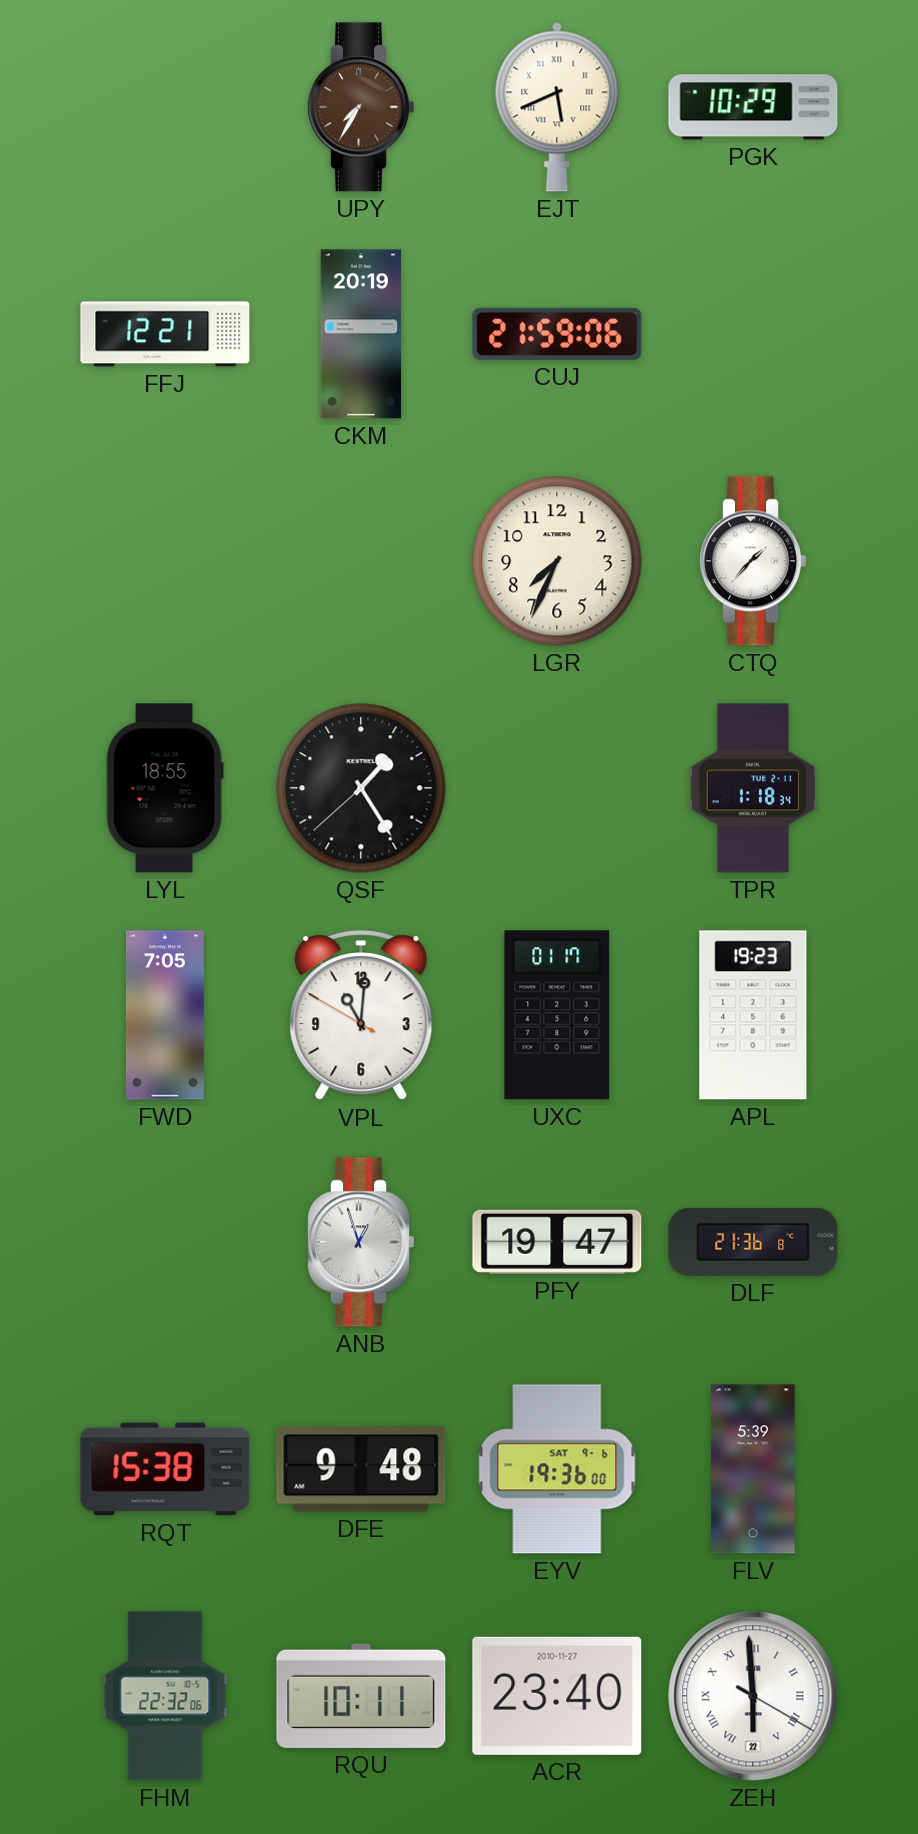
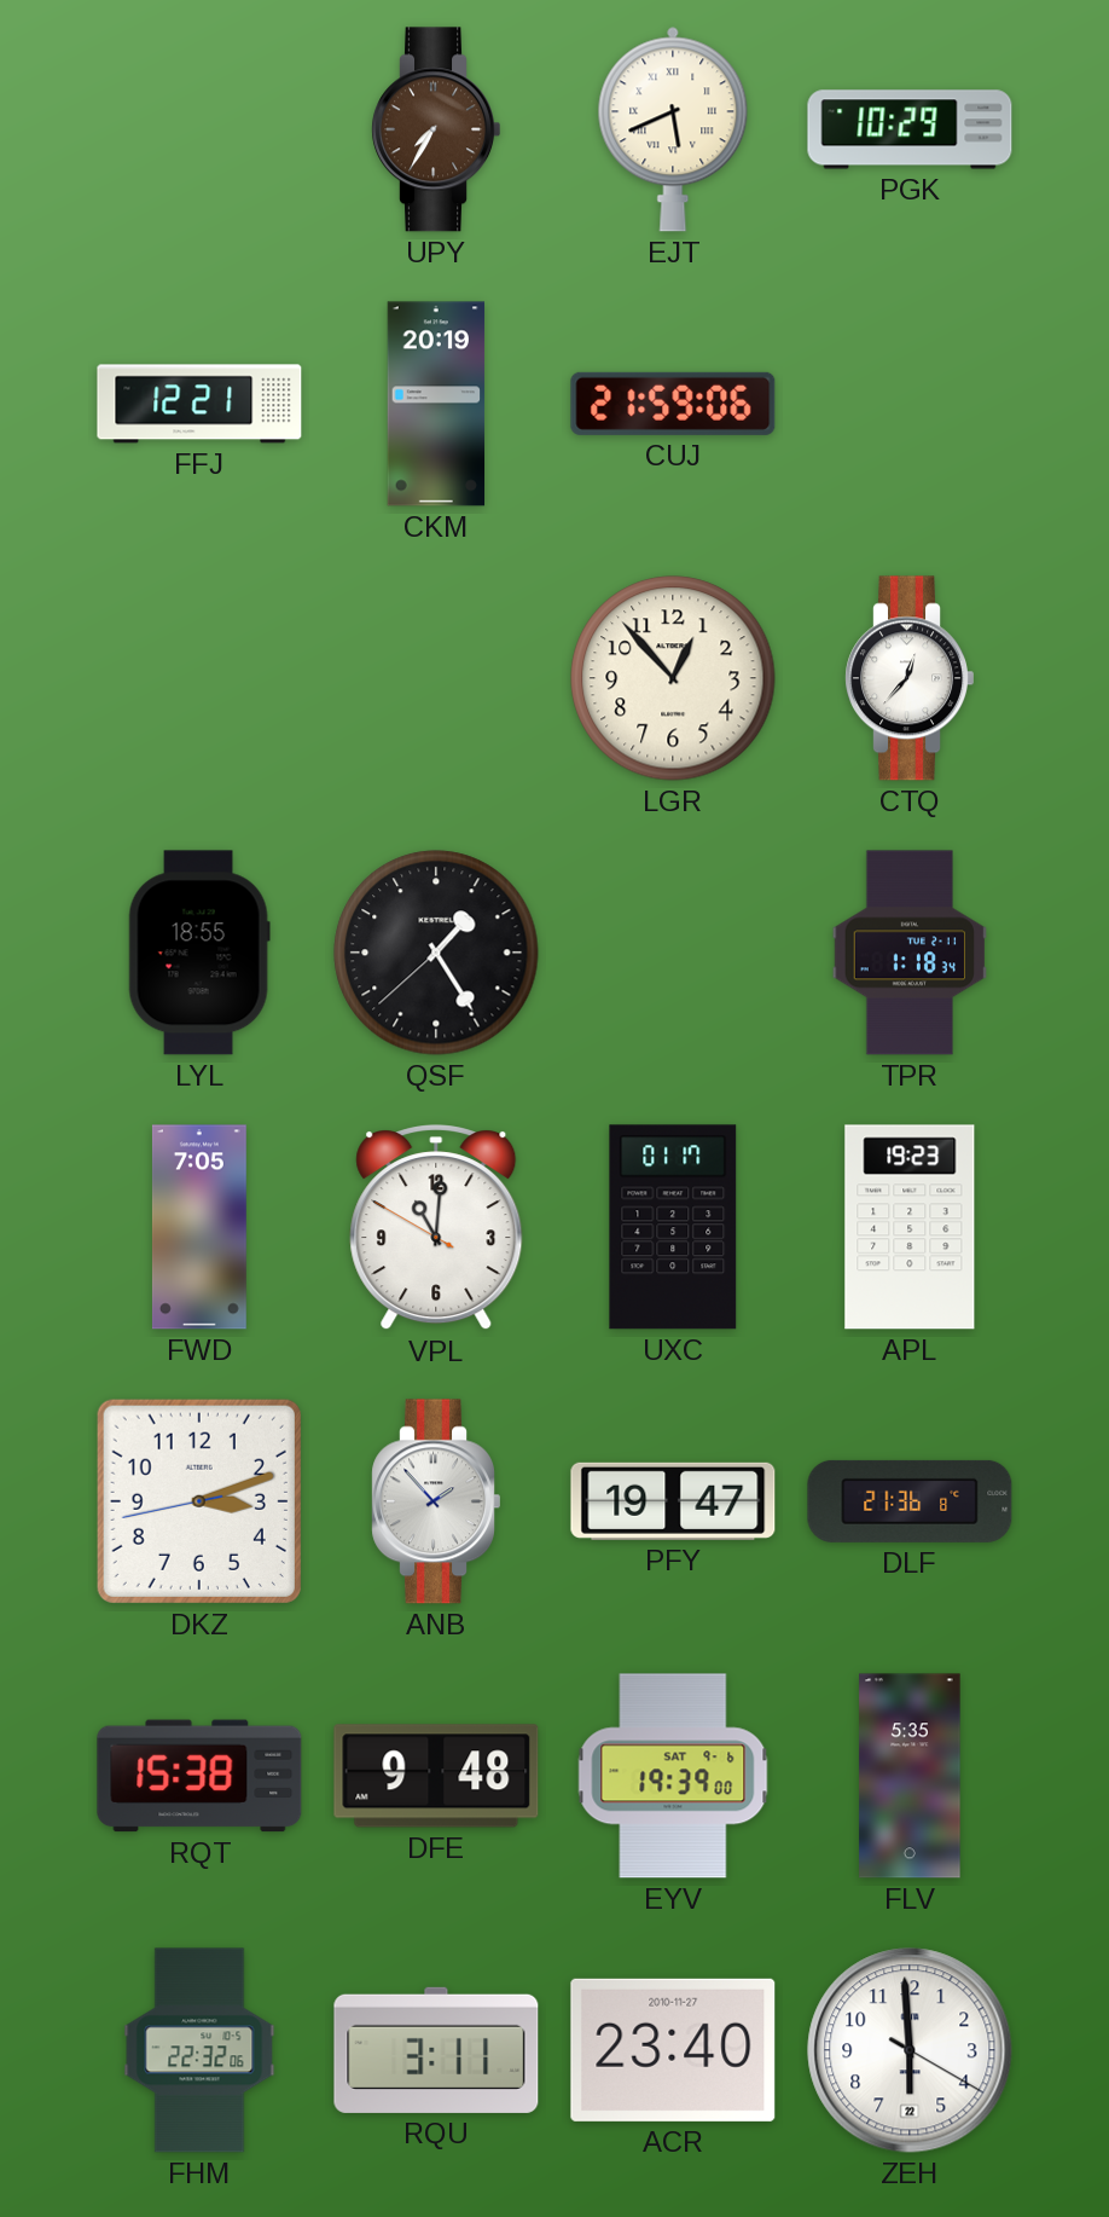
LGR: 7:34 -> 12:53 (673, 678)
CTQ: 1:37 -> 12:37 (908, 678)
DKZ: none -> 3:11 (199, 1501)
ANB: 12:57 -> 1:53 (435, 1501)
EYV: 19:36 -> 19:39 (673, 1776)
FLV: 5:39 -> 5:35 (910, 1776)
RQU: 10:11 -> 3:11 (436, 2050)
ZEH numerals: Roman -> Arabic (910, 2050)
